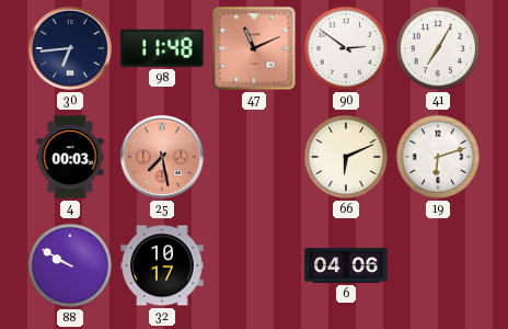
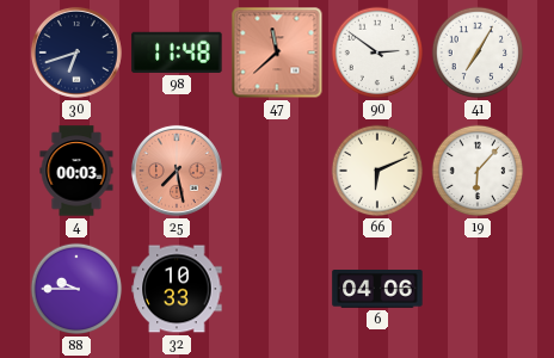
30: 6:44 -> 6:42 (76, 53)
47: 11:11 -> 11:38 (277, 53)
19: 6:12 -> 6:07 (478, 171)
88: 9:50 -> 9:45 (76, 289)
32: 10:17 -> 10:33 (177, 289)
